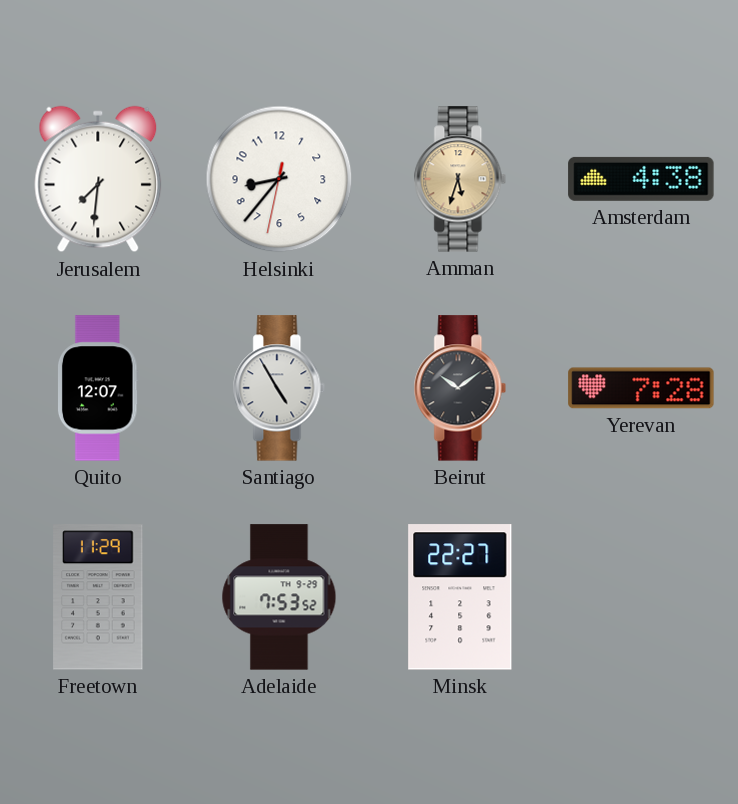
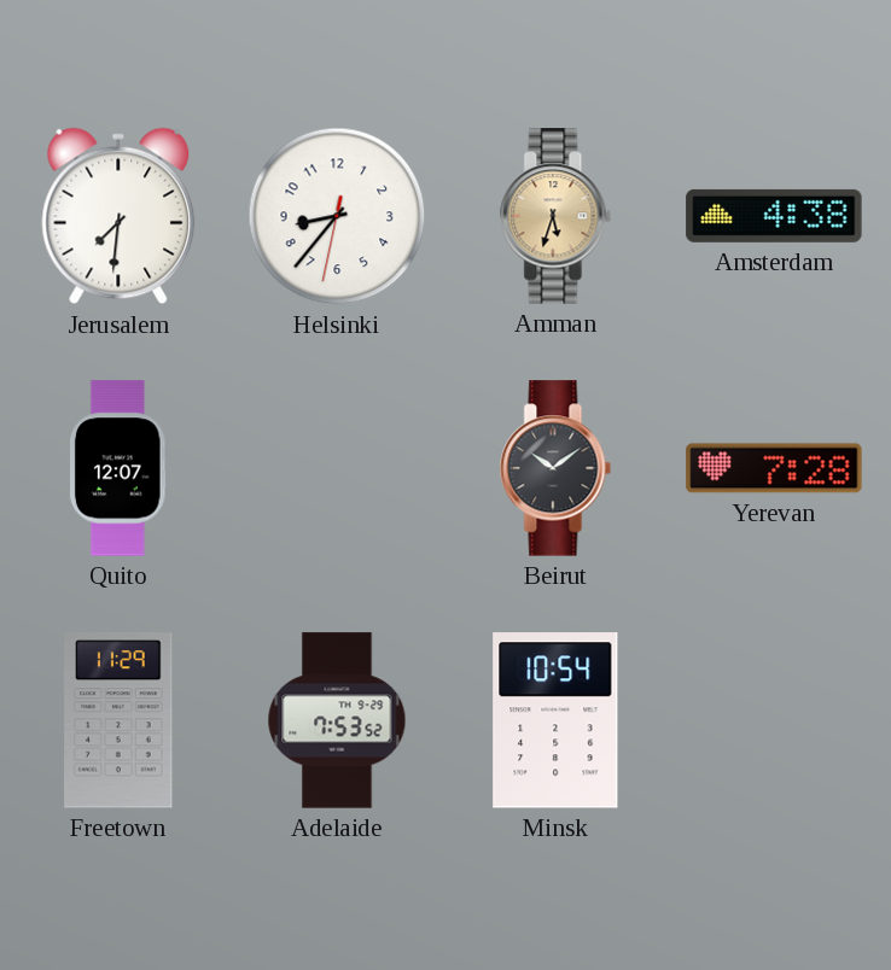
Santiago: 4:55 -> none (279, 388)
Minsk: 22:27 -> 10:54 (555, 720)
